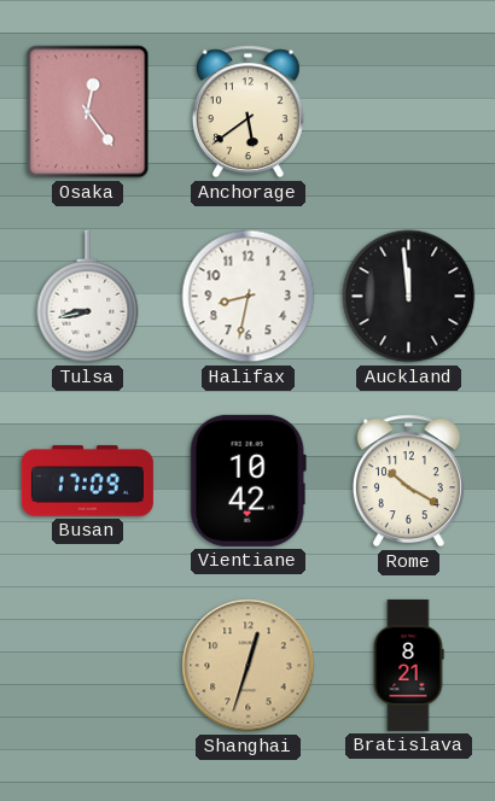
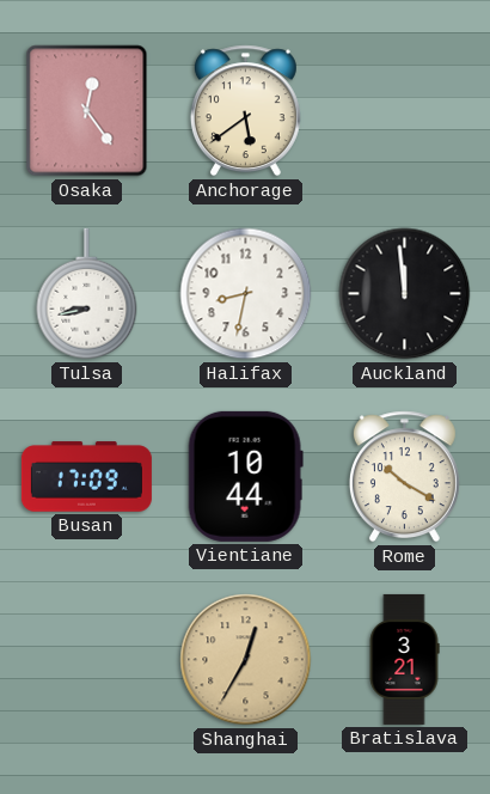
Vientiane: 10:42 -> 10:44 (245, 476)
Shanghai: 12:33 -> 12:35 (246, 660)
Bratislava: 8:21 -> 3:21 (404, 659)
